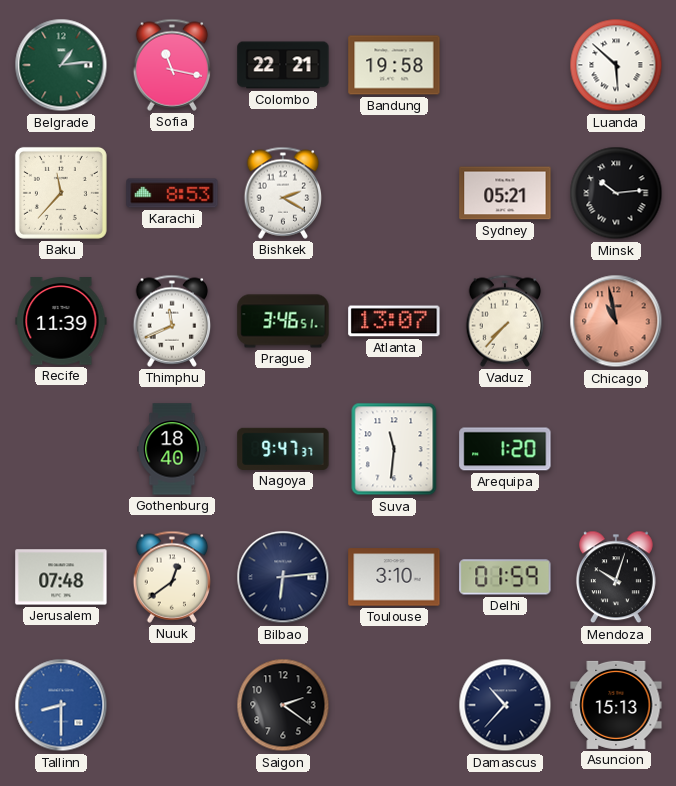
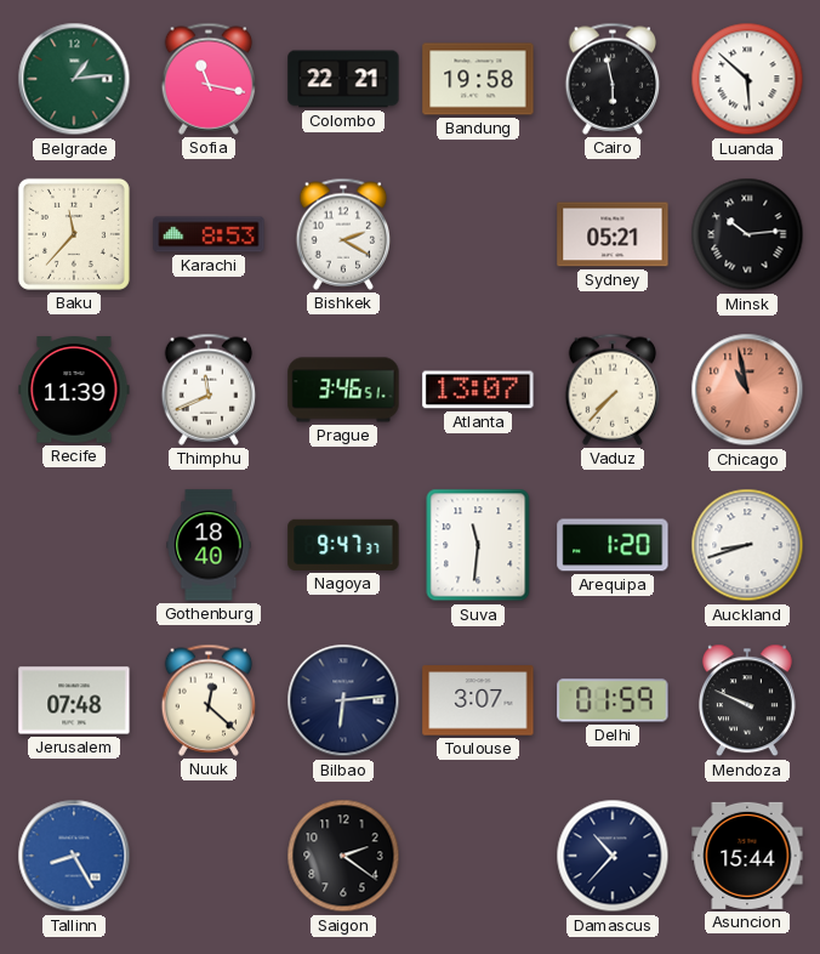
Cairo: none -> 5:58 (613, 79)
Auckland: none -> 8:42 (747, 545)
Nuuk: 12:39 -> 12:22 (209, 700)
Toulouse: 3:10 -> 3:07 (478, 700)
Mendoza: 10:03 -> 9:49 (747, 700)
Tallinn: 8:30 -> 8:25 (74, 856)
Asuncion: 15:13 -> 15:44 (747, 856)
